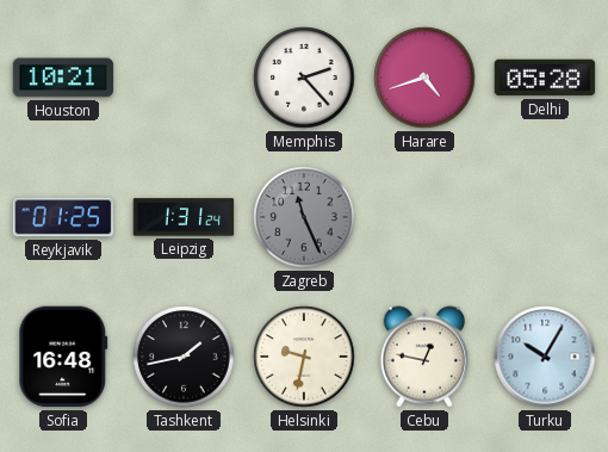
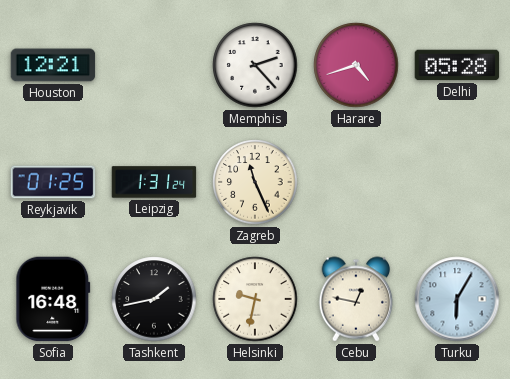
Houston: 10:21 -> 12:21 (53, 65)
Zagreb dial: grey -> cream (255, 182)
Turku: 10:05 -> 6:05 (457, 299)
